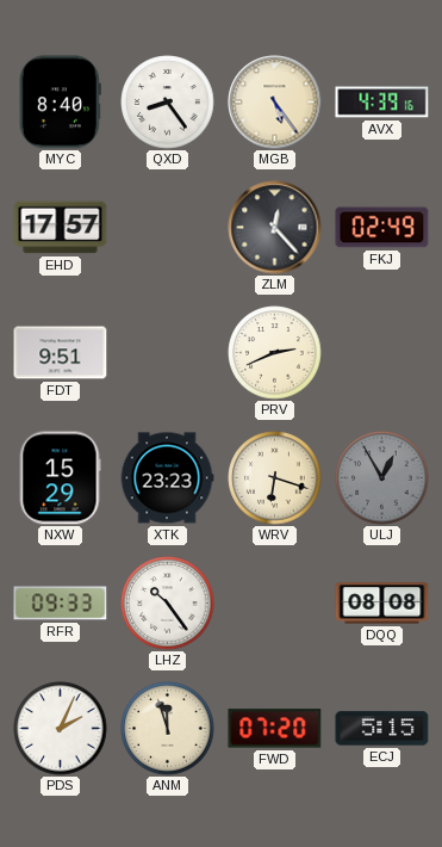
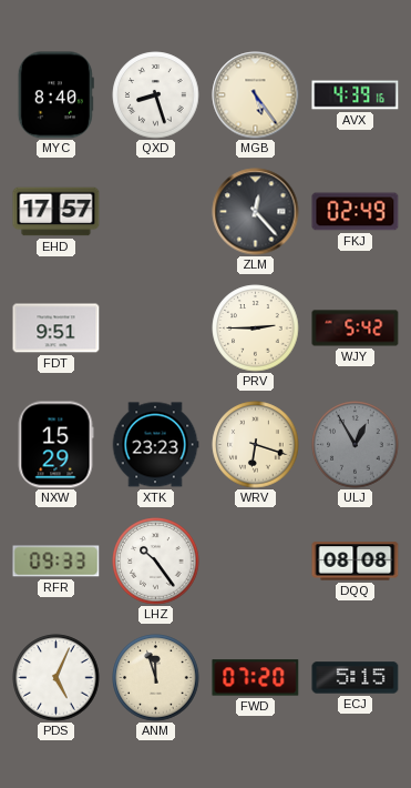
QXD: 8:24 -> 8:27 (156, 95)
PRV: 2:41 -> 2:45 (256, 329)
WJY: none -> 5:42 (356, 329)
PDS: 2:04 -> 5:04 (56, 678)
